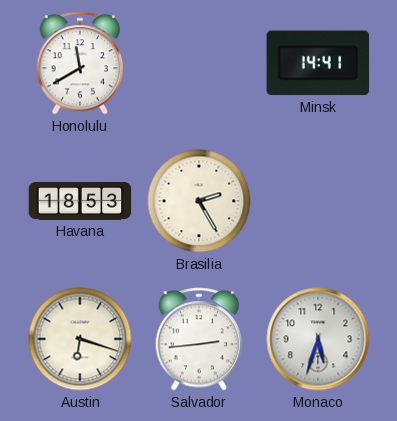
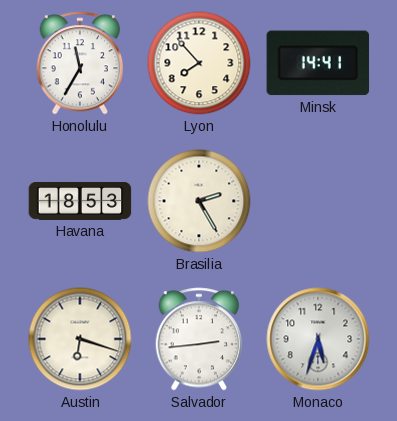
Honolulu: 11:40 -> 11:35 (80, 63)
Lyon: none -> 7:53 (199, 63)
